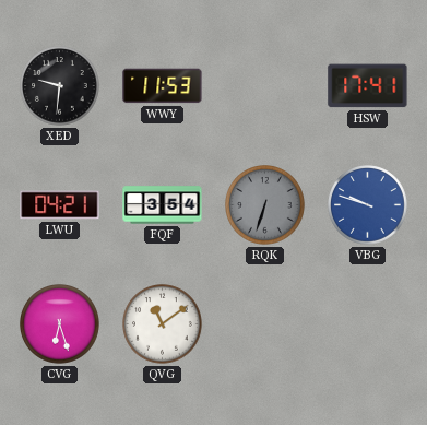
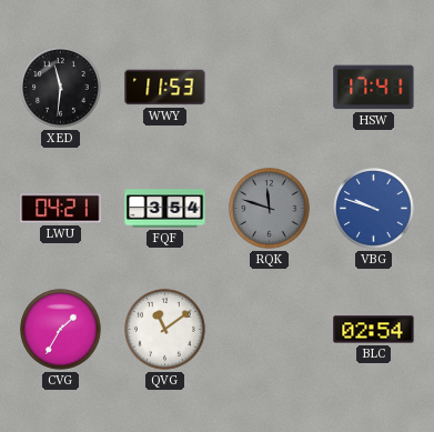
XED: 9:31 -> 11:31 (61, 88)
RQK: 6:33 -> 11:48 (270, 209)
CVG: 6:27 -> 1:35 (61, 330)
BLC: none -> 02:54 (374, 330)
